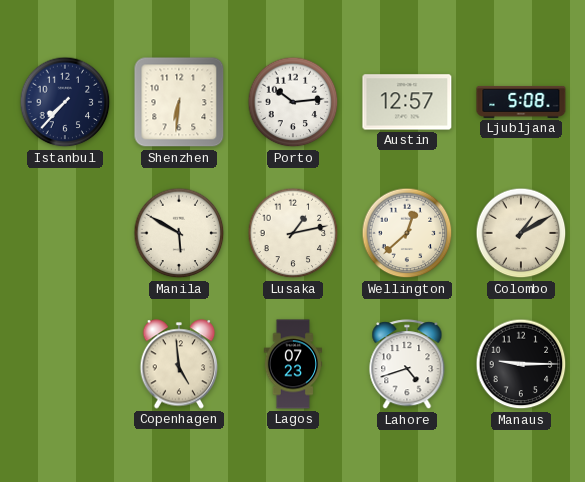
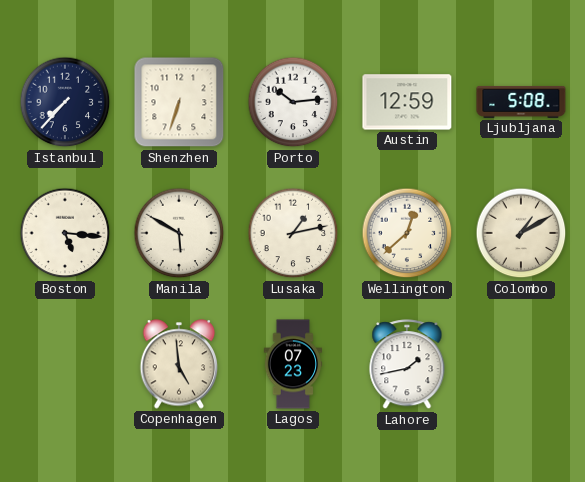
Shenzhen: 6:31 -> 6:33 (179, 102)
Austin: 12:57 -> 12:59 (407, 102)
Boston: none -> 5:16 (65, 233)
Lahore: 4:42 -> 1:43 (407, 365)
Manaus: 9:15 -> none (521, 364)
